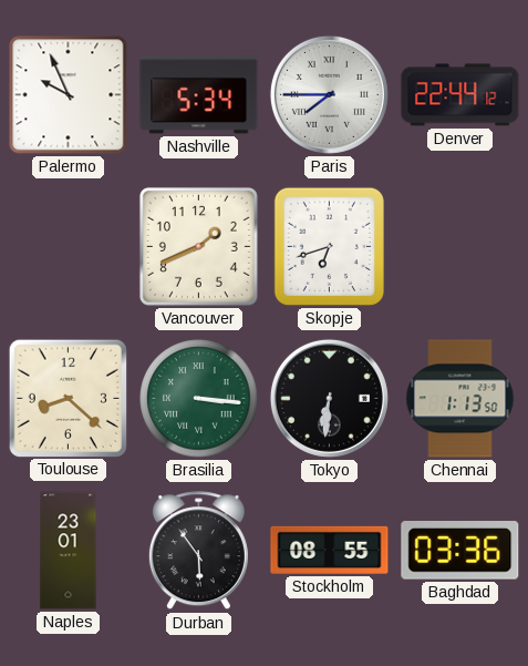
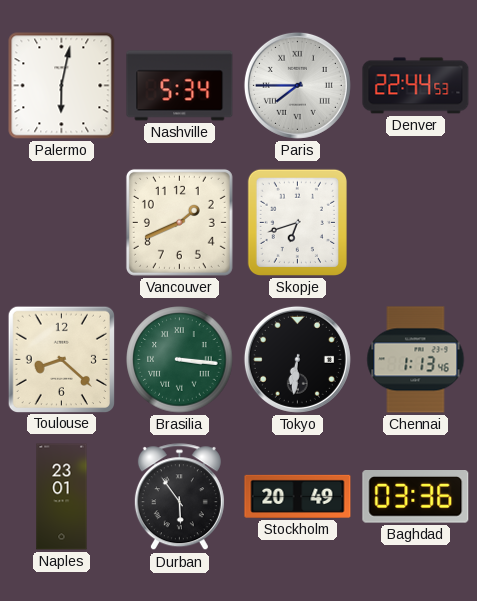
Palermo: 9:56 -> 6:02 (62, 86)
Denver: 22:44:12 -> 22:44:53 (416, 86)
Chennai: 1:13:50 -> 1:13:46 (416, 360)
Stockholm: 08:55 -> 20:49 (298, 496)
